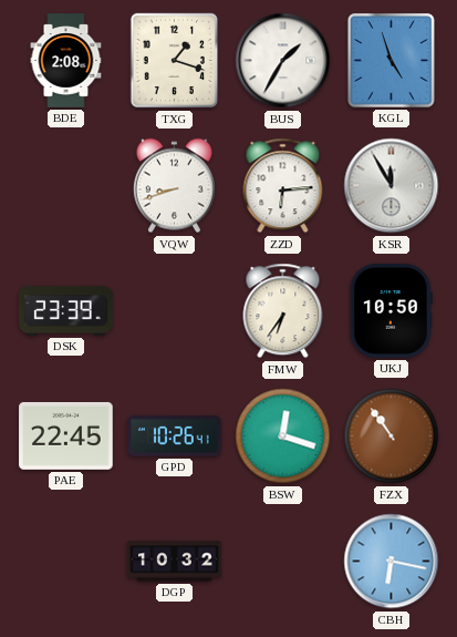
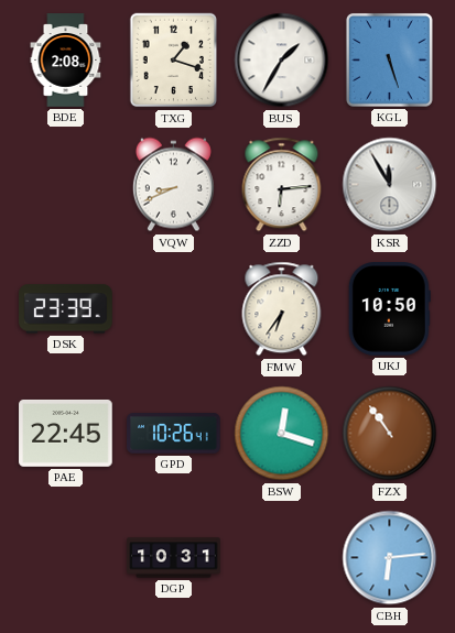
KGL: 4:57 -> 5:27 (389, 61)
VQW: 8:42 -> 8:41 (173, 185)
DGP: 10:32 -> 10:31 (174, 558)
CBH: 6:17 -> 6:14 (390, 558)
